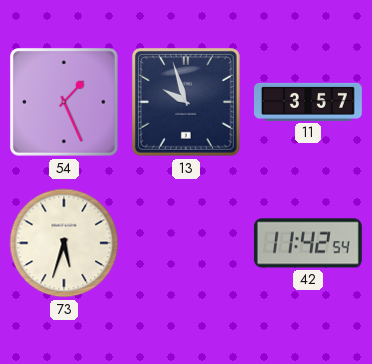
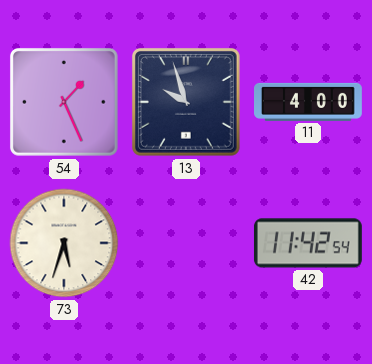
11: 3:57 -> 4:00 (309, 102)
